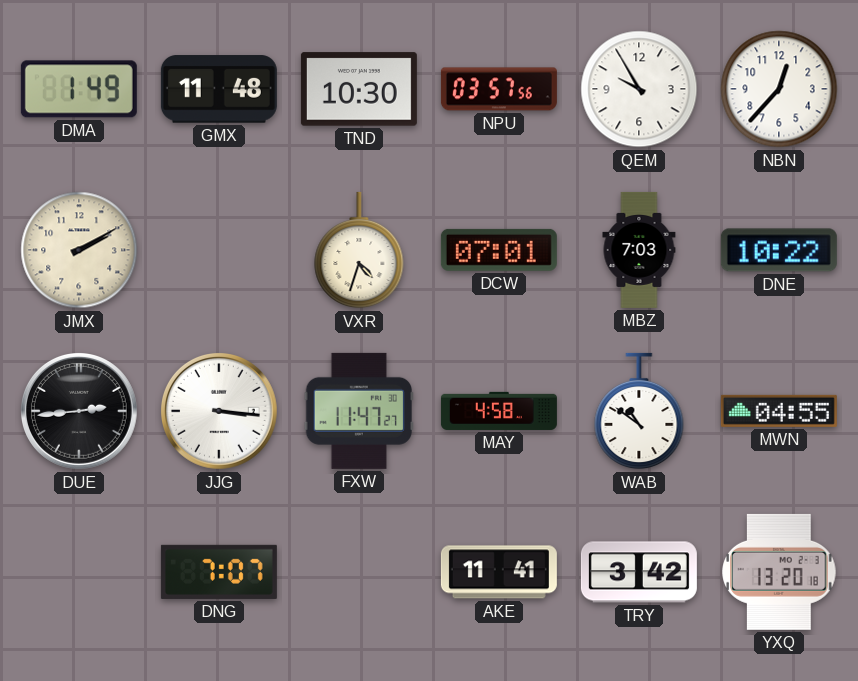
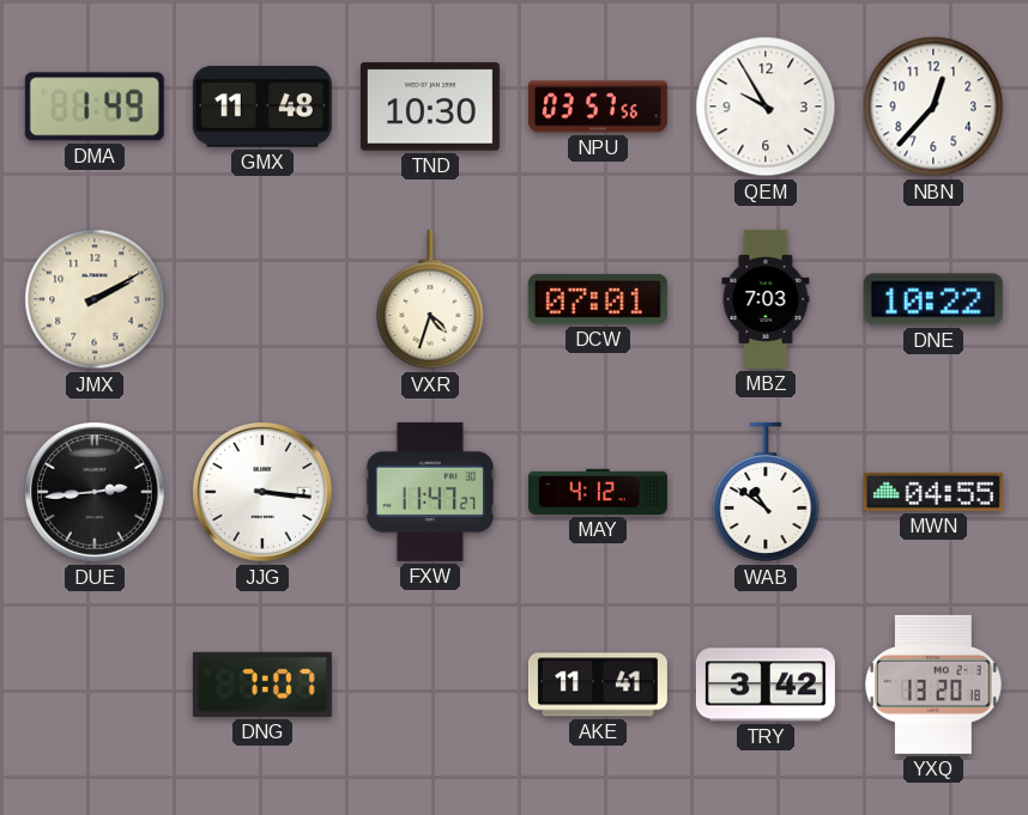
MAY: 4:58 -> 4:12 (598, 492)
